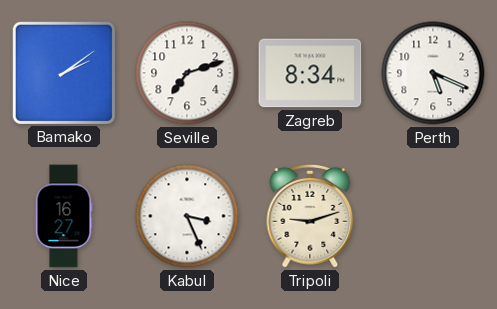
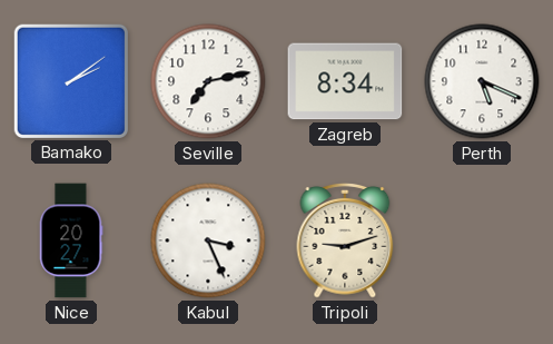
Seville: 7:12 -> 7:13 (208, 81)
Nice: 16:27 -> 20:27 (71, 240)
